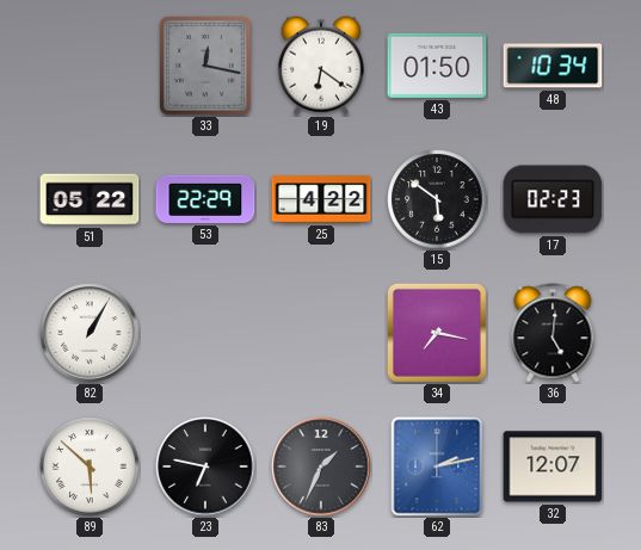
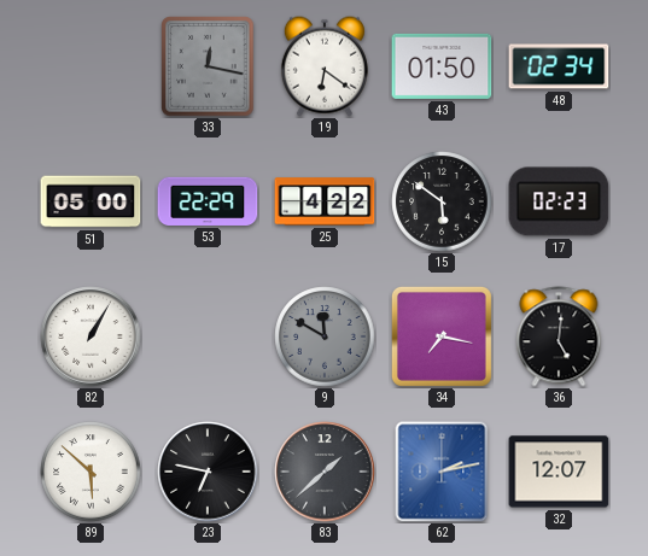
48: 10:34 -> 02:34 (559, 66)
51: 05:22 -> 05:00 (91, 201)
9: none -> 11:50 (325, 336)
83: 1:34 -> 1:38 (325, 472)
